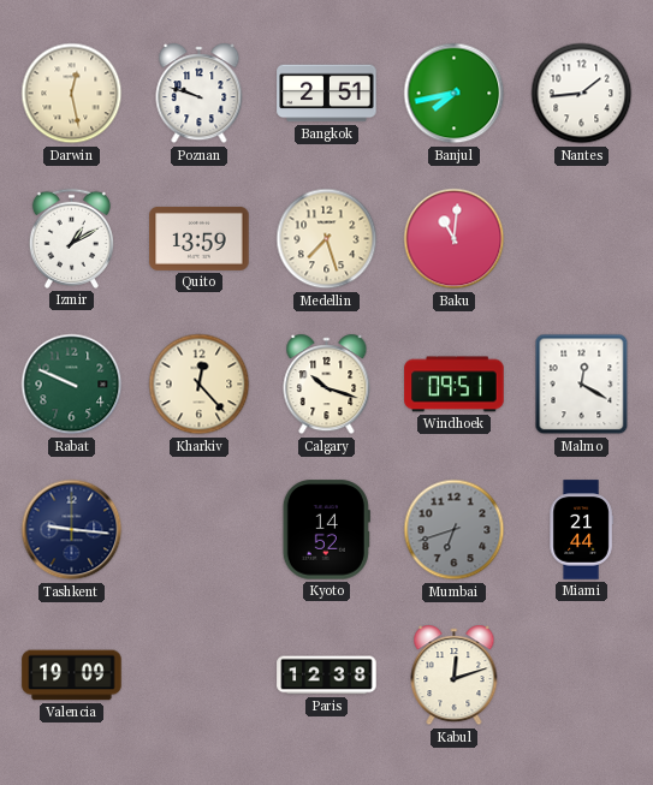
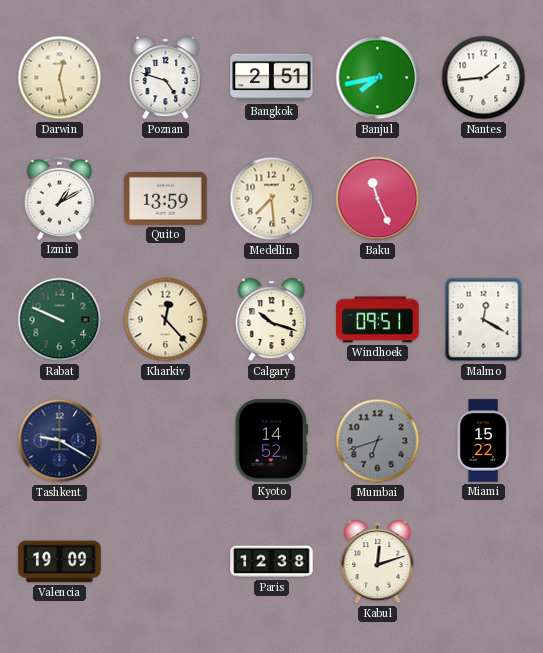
Poznan: 9:48 -> 4:48 (166, 78)
Medellin: 7:27 -> 7:29 (272, 199)
Baku: 11:01 -> 11:26 (378, 199)
Tashkent: 9:16 -> 9:20 (60, 441)
Miami: 21:44 -> 15:22 (483, 441)
